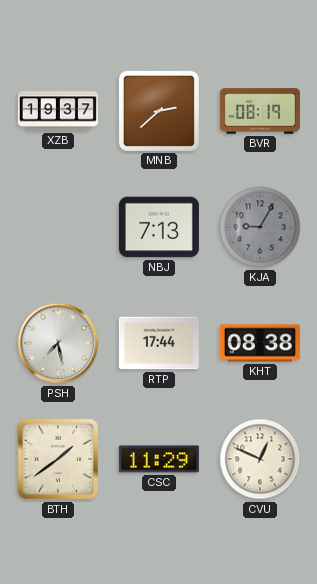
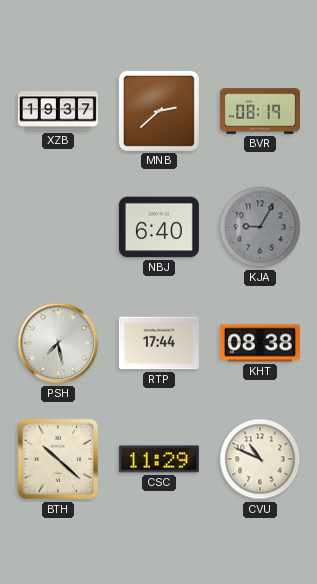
NBJ: 7:13 -> 6:40 (159, 227)
BTH: 1:39 -> 10:22 (58, 459)
CVU: 12:49 -> 10:49 (260, 459)
